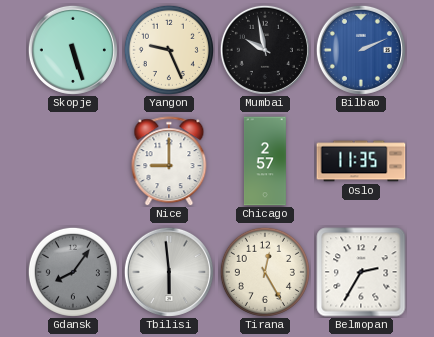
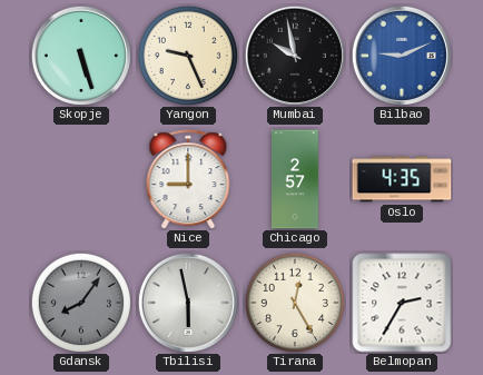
Bilbao: 2:11 -> 9:11 (402, 56)
Oslo: 11:35 -> 4:35 (402, 179)
Tbilisi: 5:59 -> 5:58 (188, 303)
